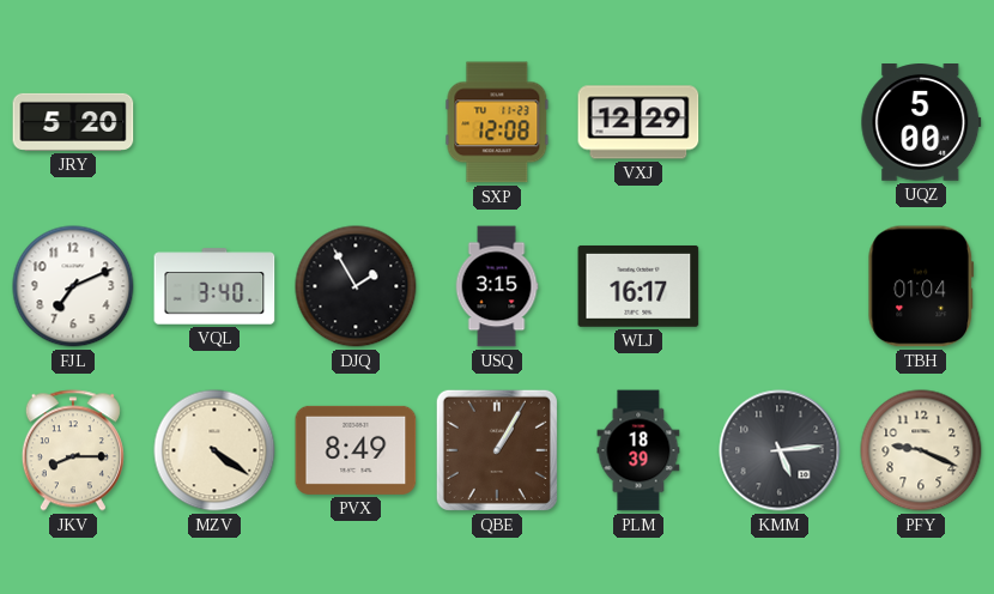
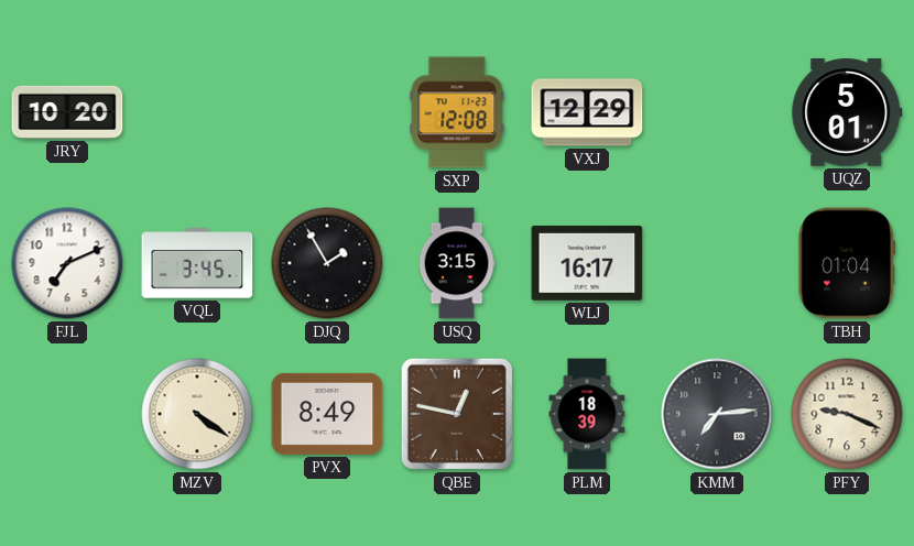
JRY: 5:20 -> 10:20 (67, 112)
UQZ: 5:00 -> 5:01 (847, 113)
VQL: 3:40 -> 3:45 (197, 263)
JKV: 8:15 -> none (73, 450)
QBE: 1:05 -> 12:47 (457, 414)
KMM: 5:14 -> 7:14 (717, 414)
